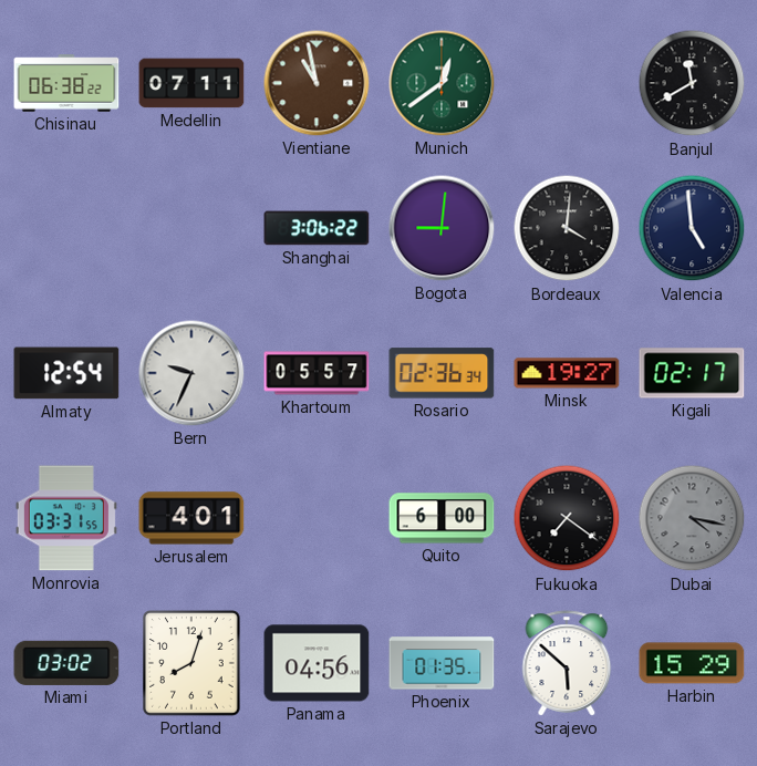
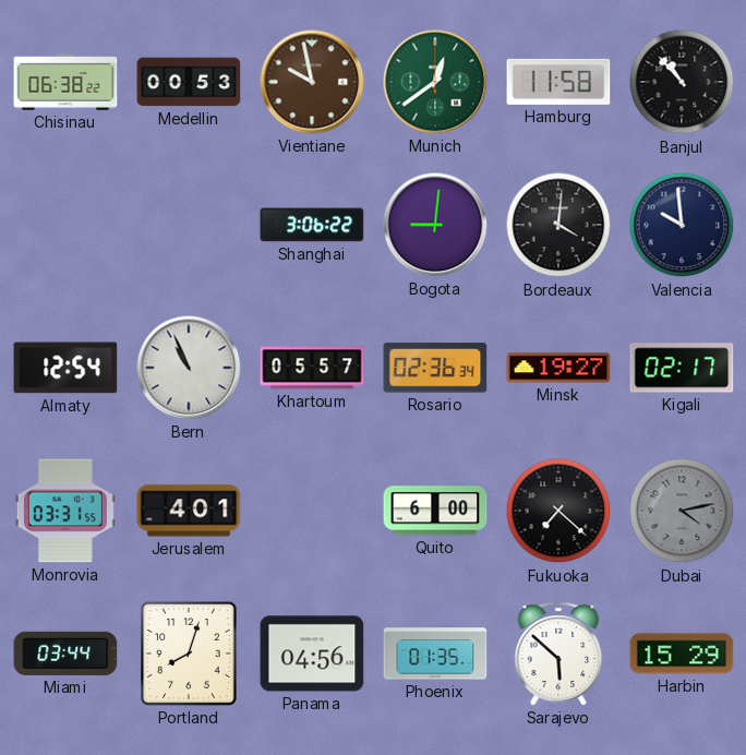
Medellin: 07:11 -> 00:53 (189, 82)
Vientiane: 10:58 -> 9:58 (312, 82)
Hamburg: none -> 11:58 (558, 82)
Banjul: 11:40 -> 10:53 (682, 82)
Valencia: 4:59 -> 9:59 (682, 225)
Bern: 9:34 -> 10:56 (189, 368)
Fukuoka: 7:21 -> 7:22 (558, 511)
Dubai: 4:17 -> 4:13 (682, 511)
Miami: 03:02 -> 03:44 (65, 654)
